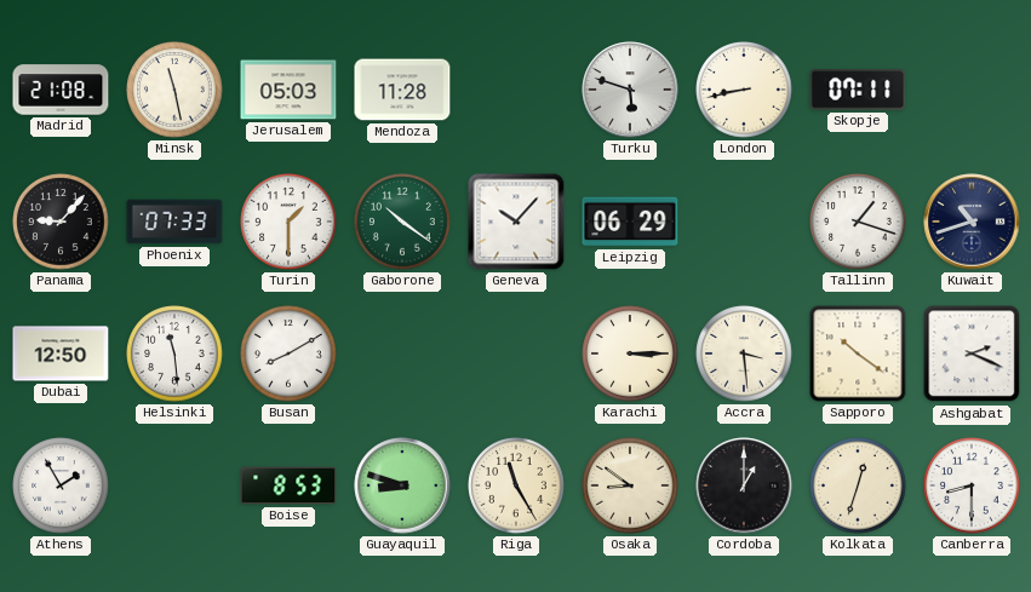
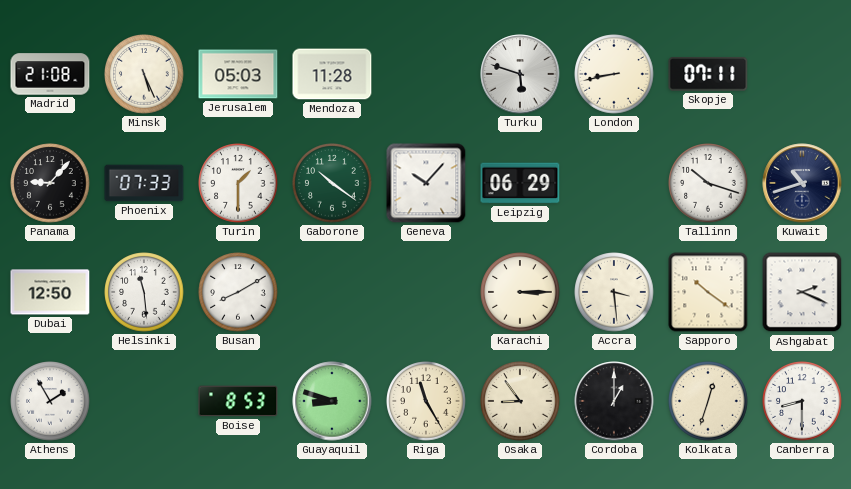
Minsk: 11:28 -> 5:26 (144, 74)
Tallinn: 1:18 -> 10:18 (708, 183)
Osaka: 8:51 -> 8:54 (520, 401)
